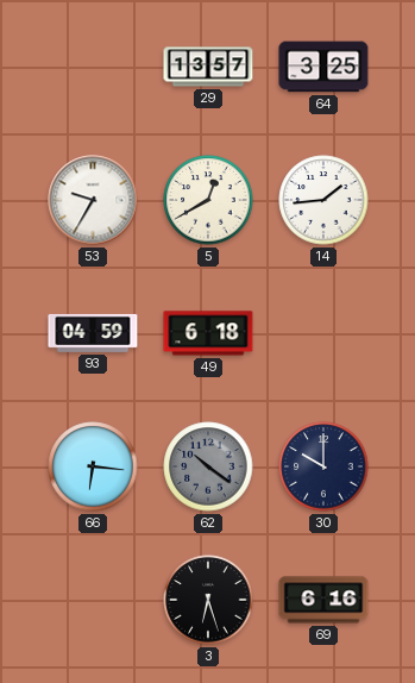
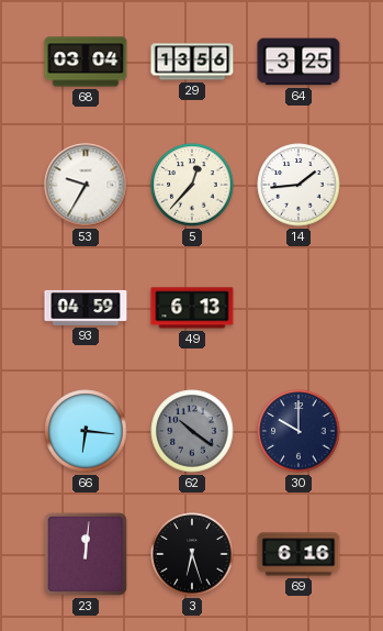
68: none -> 03:04 (86, 62)
29: 13:57 -> 13:56 (192, 62)
5: 12:40 -> 12:37 (192, 185)
49: 6:18 -> 6:13 (192, 308)
23: none -> 12:01 (86, 554)
